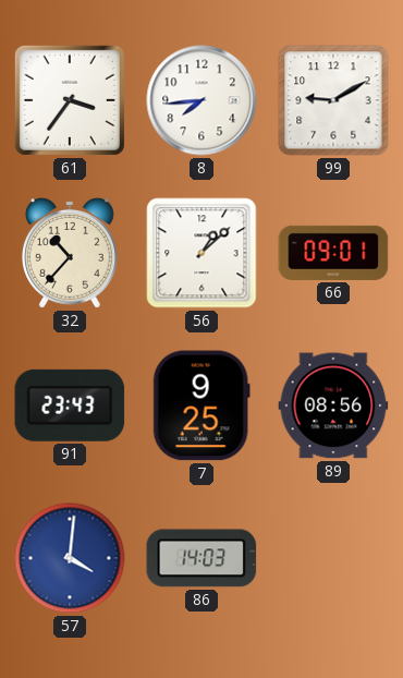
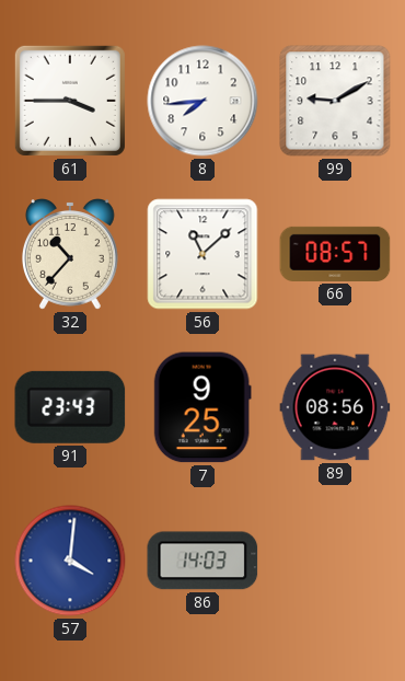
61: 3:36 -> 3:45 (70, 101)
56: 1:08 -> 11:08 (202, 254)
66: 09:01 -> 08:57 (335, 254)
